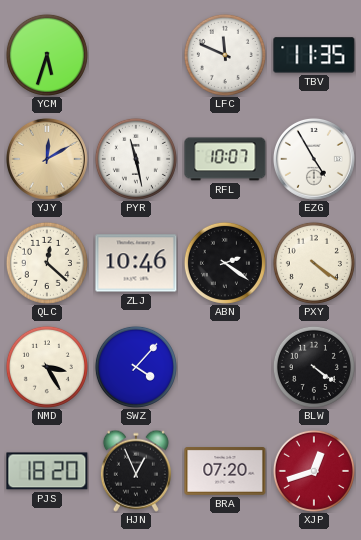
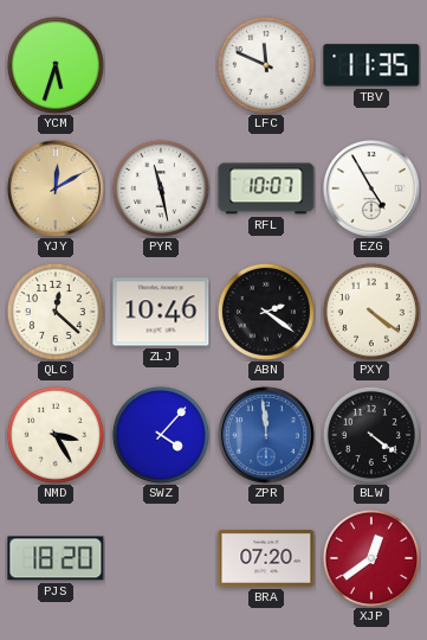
ZPR: none -> 11:59 (266, 435)
HJN: 12:56 -> none (136, 471)
XJP: 12:42 -> 12:39 (371, 558)
